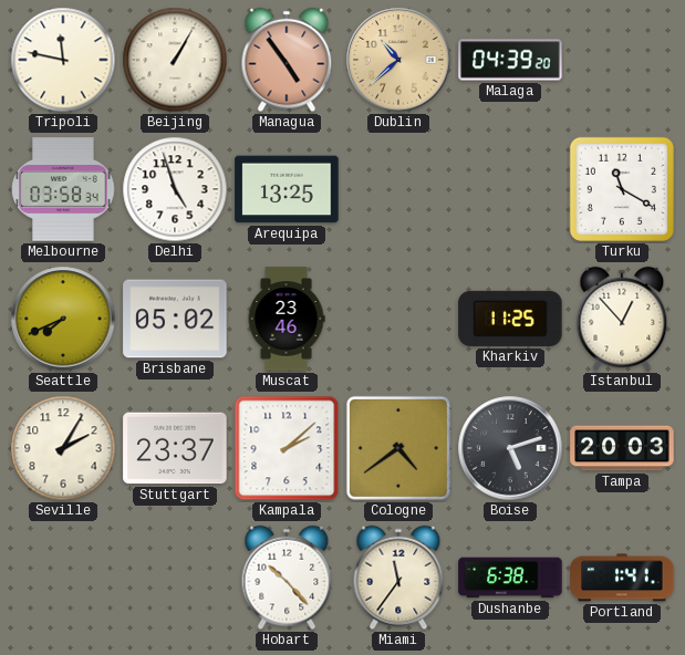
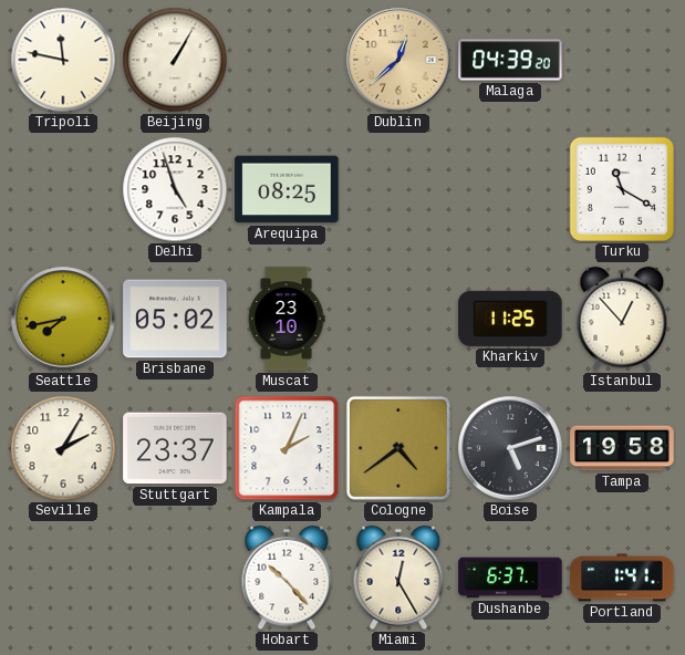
Managua: 4:54 -> none (287, 60)
Dublin: 10:38 -> 12:38 (398, 60)
Melbourne: 03:58 -> none (63, 189)
Arequipa: 13:25 -> 08:25 (287, 189)
Seattle: 7:41 -> 7:43 (63, 319)
Muscat: 23:46 -> 23:10 (287, 319)
Kampala: 2:08 -> 2:04 (287, 448)
Tampa: 20:03 -> 19:58 (622, 448)
Miami: 11:36 -> 12:25 (398, 578)
Dushanbe: 6:38 -> 6:37 (510, 578)
